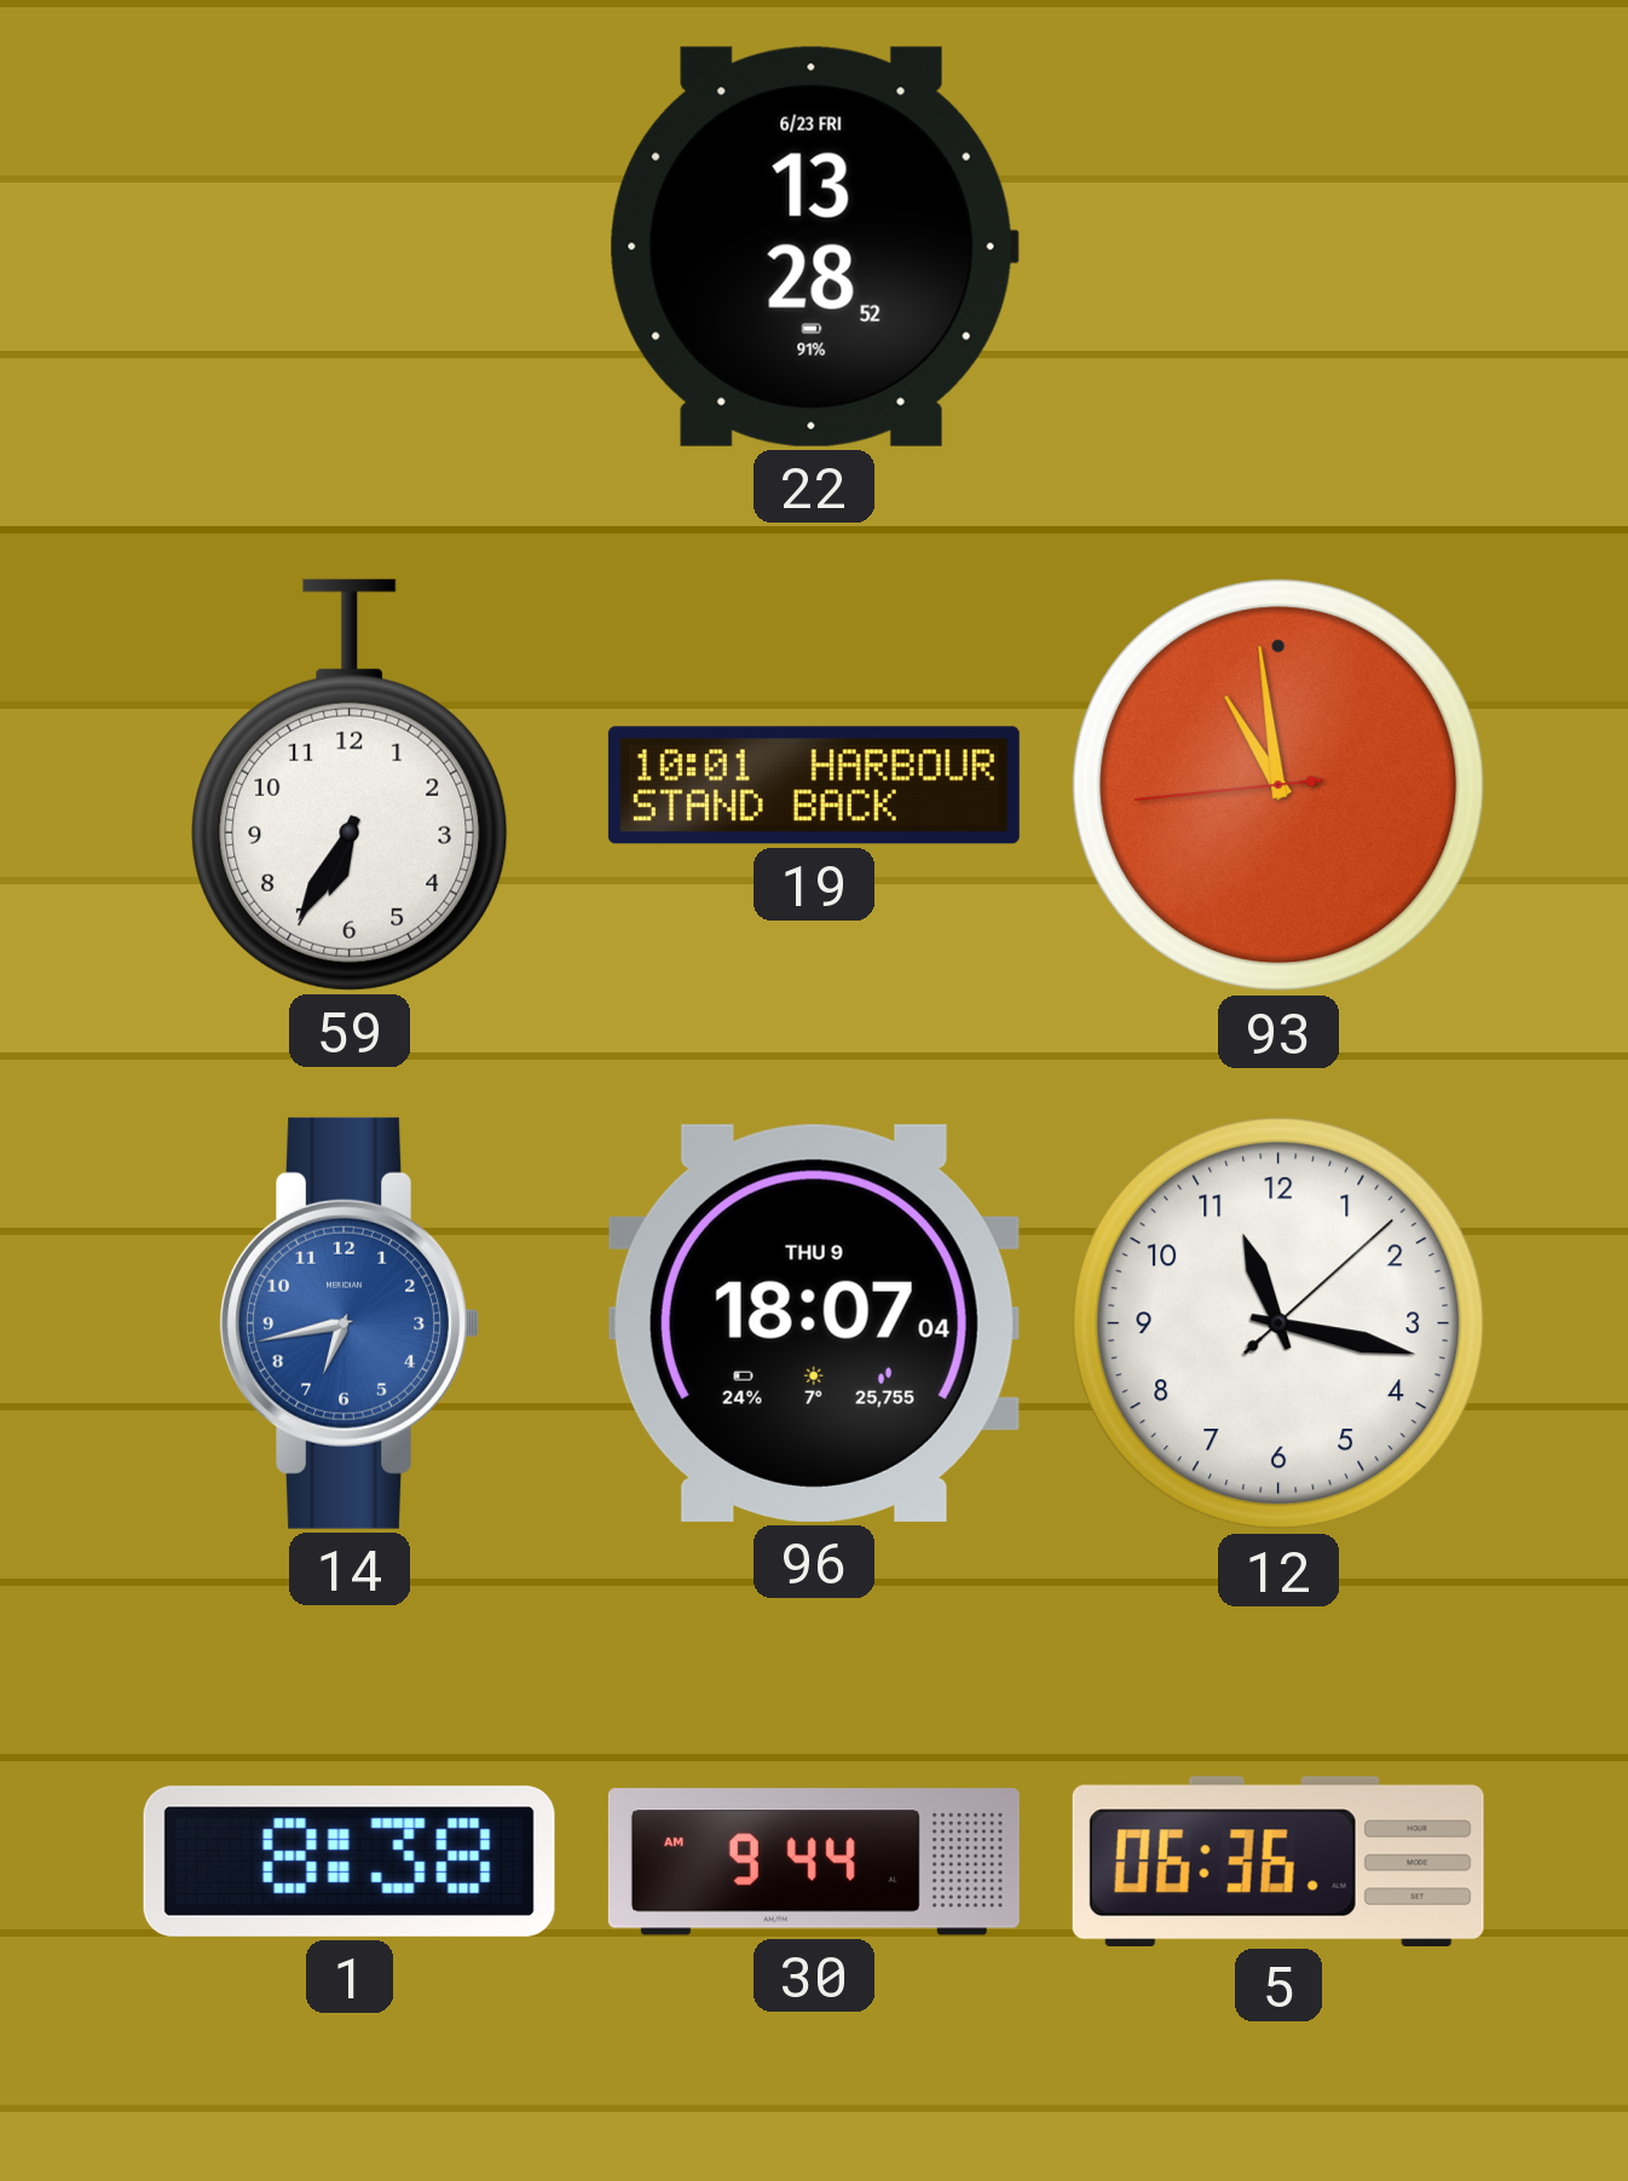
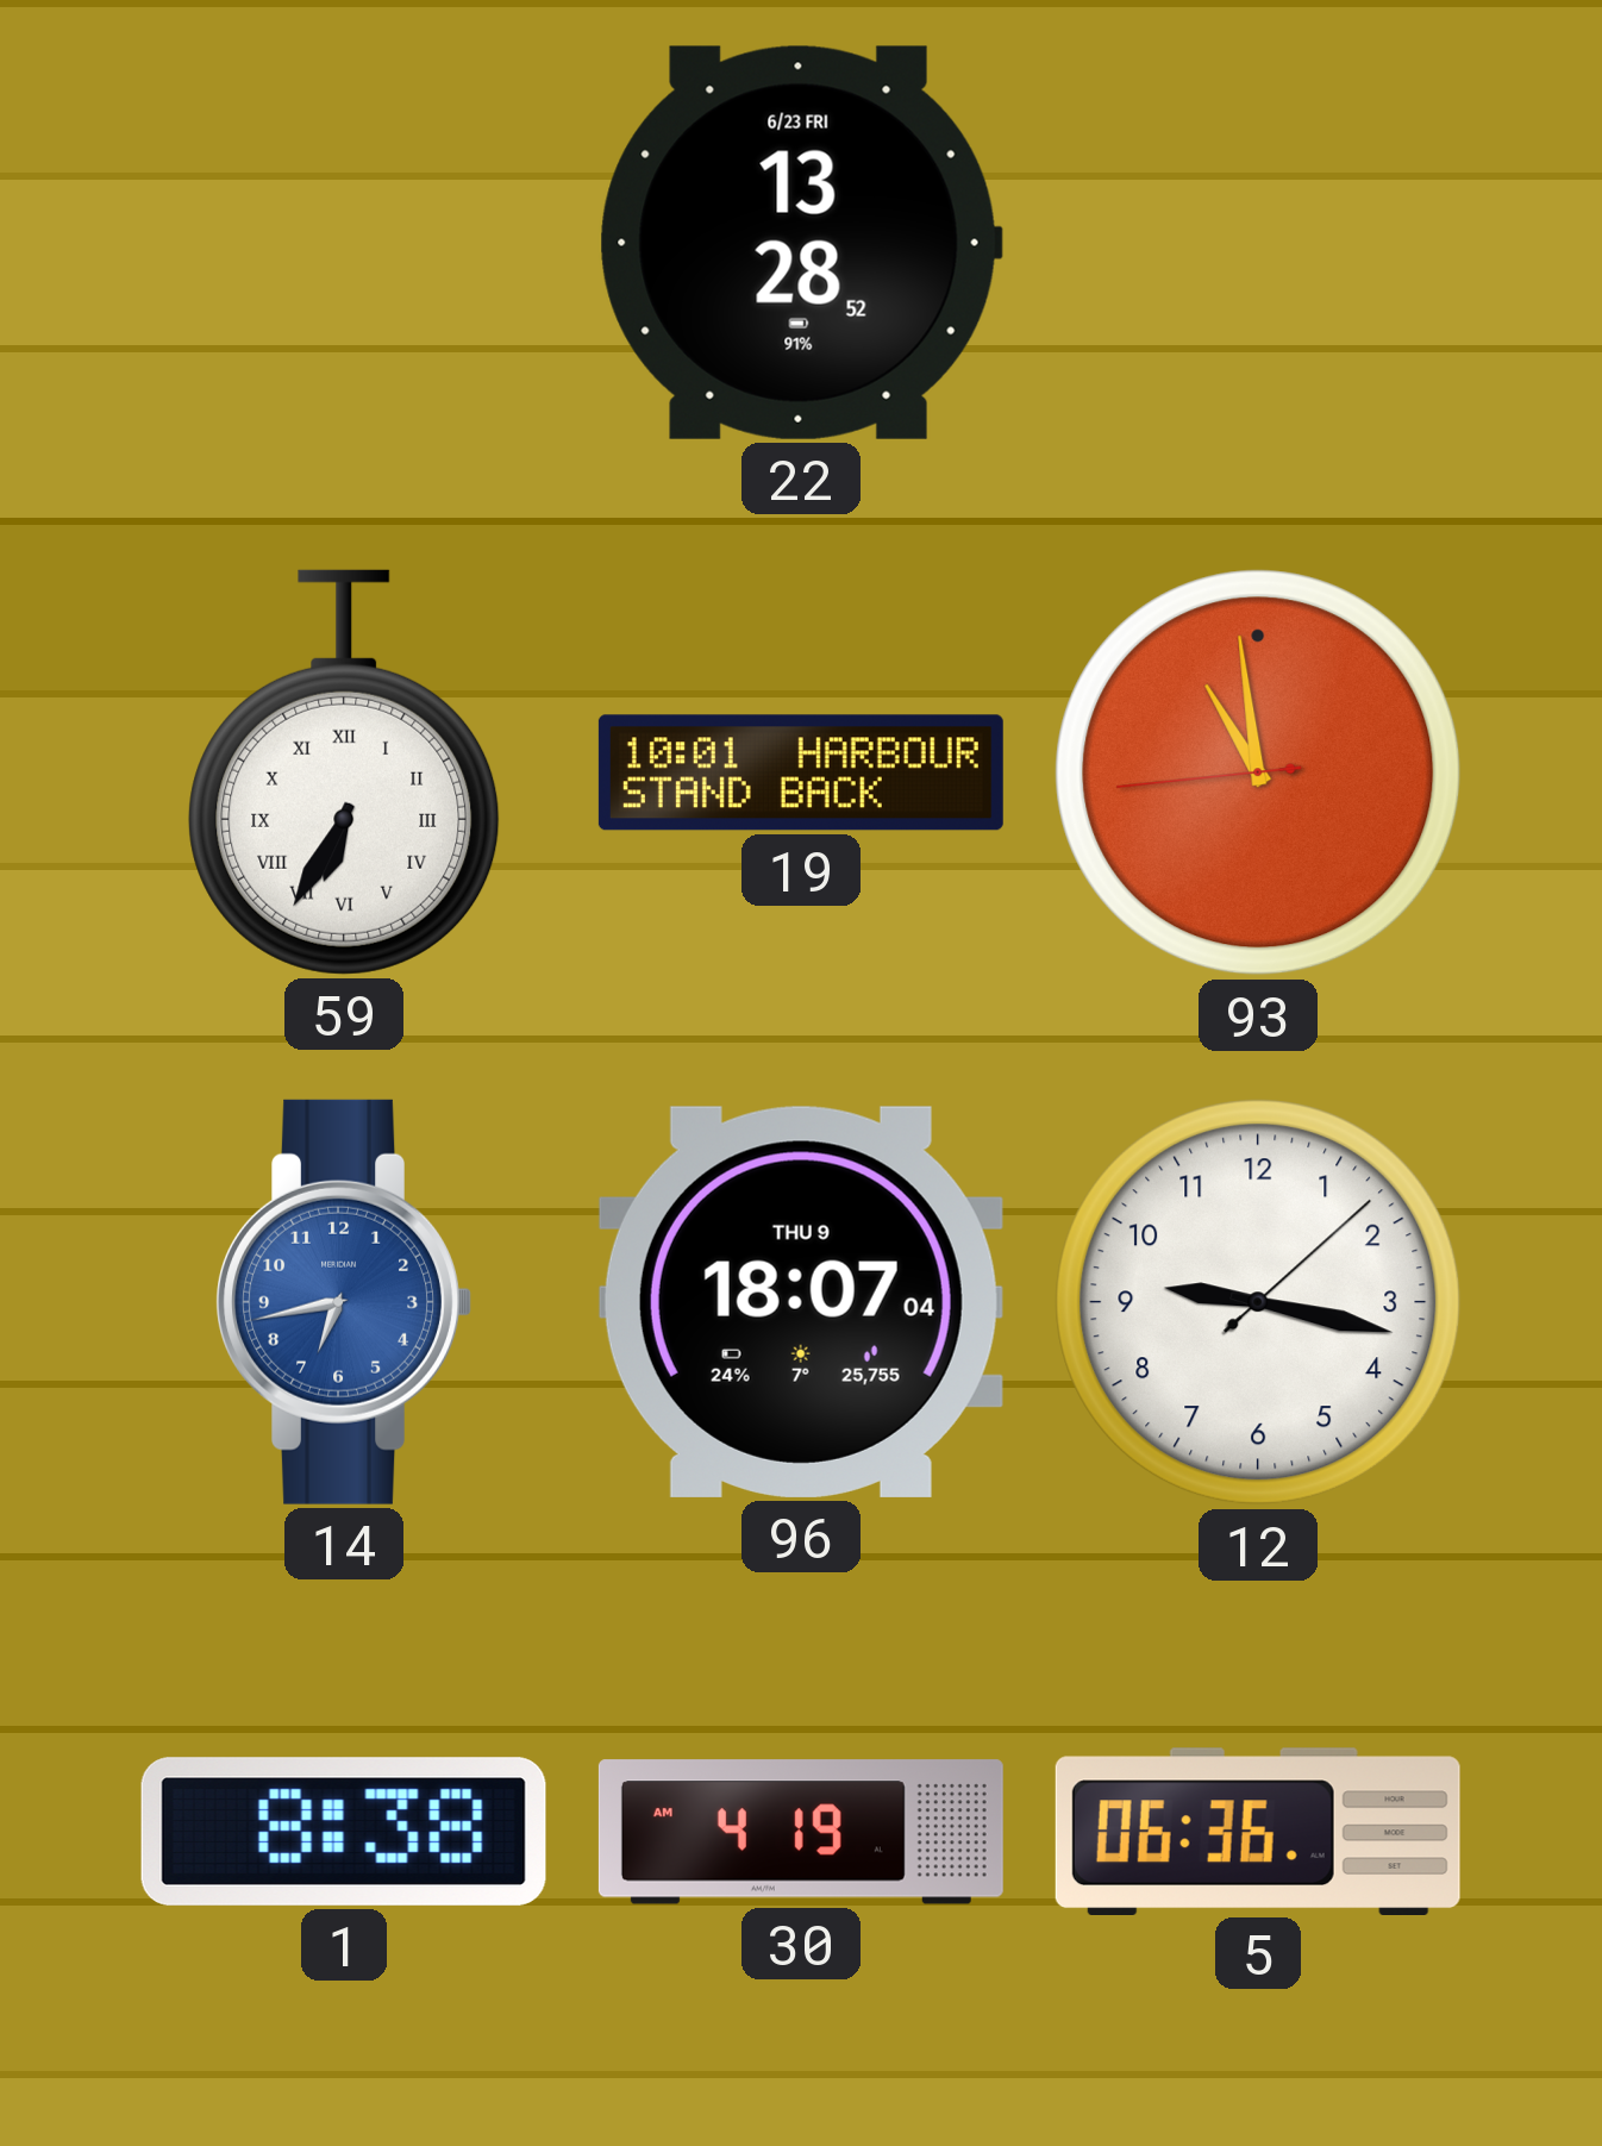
59 numerals: Arabic -> Roman (344, 772)
12: 11:17 -> 9:17 (1258, 1302)
30: 9:44 -> 4:19 (801, 1832)
